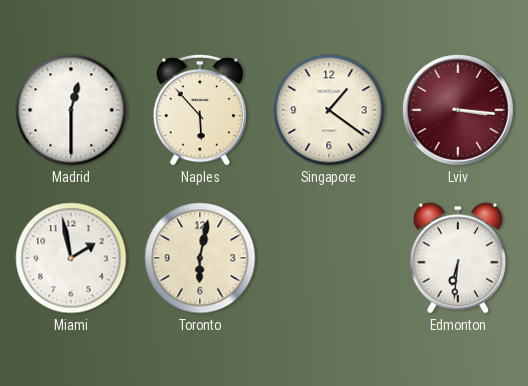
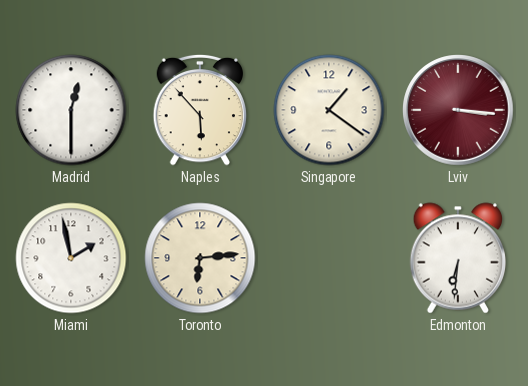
Toronto: 6:02 -> 6:14 (200, 258)
